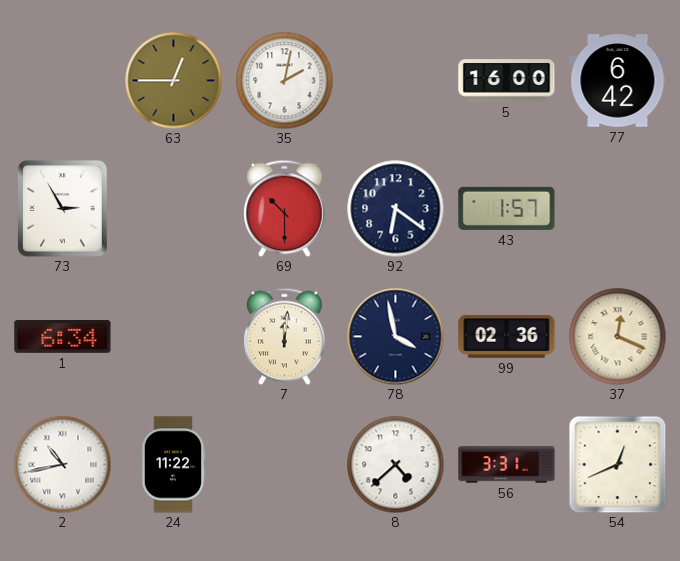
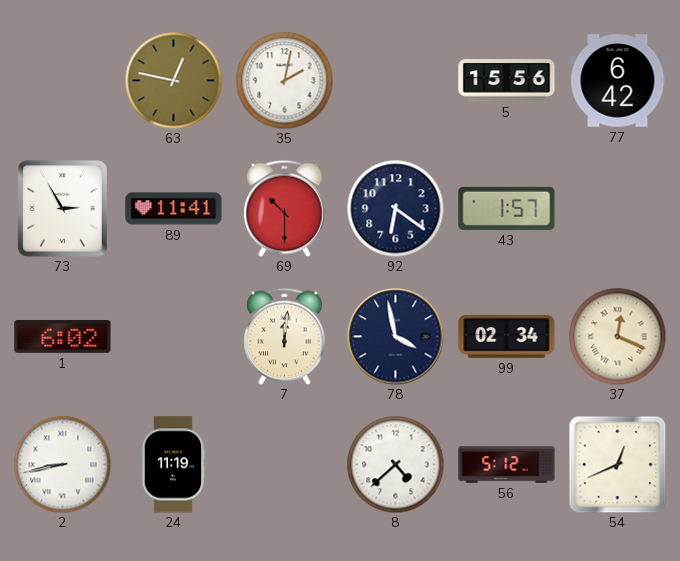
63: 12:45 -> 12:47 (173, 80)
5: 16:00 -> 15:56 (507, 81)
89: none -> 11:41 (174, 209)
1: 6:34 -> 6:02 (63, 337)
99: 02:36 -> 02:34 (507, 336)
2: 10:43 -> 8:43 (62, 464)
24: 11:22 -> 11:19 (173, 465)
56: 3:31 -> 5:12 (507, 465)
